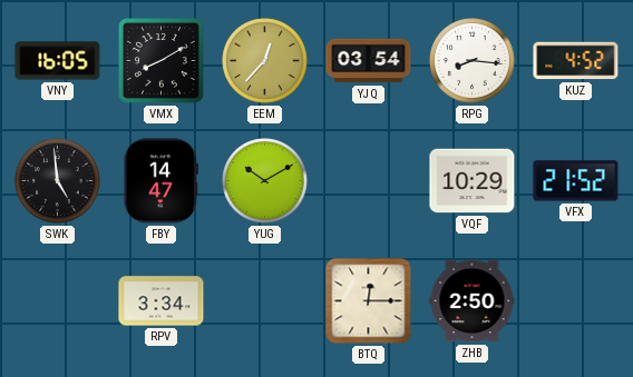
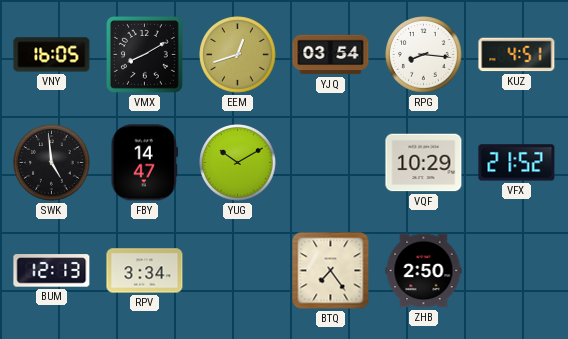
EEM: 12:37 -> 12:42 (238, 55)
KUZ: 4:52 -> 4:51 (517, 55)
BUM: none -> 12:13 (52, 271)
BTQ: 12:15 -> 7:24 (331, 271)
